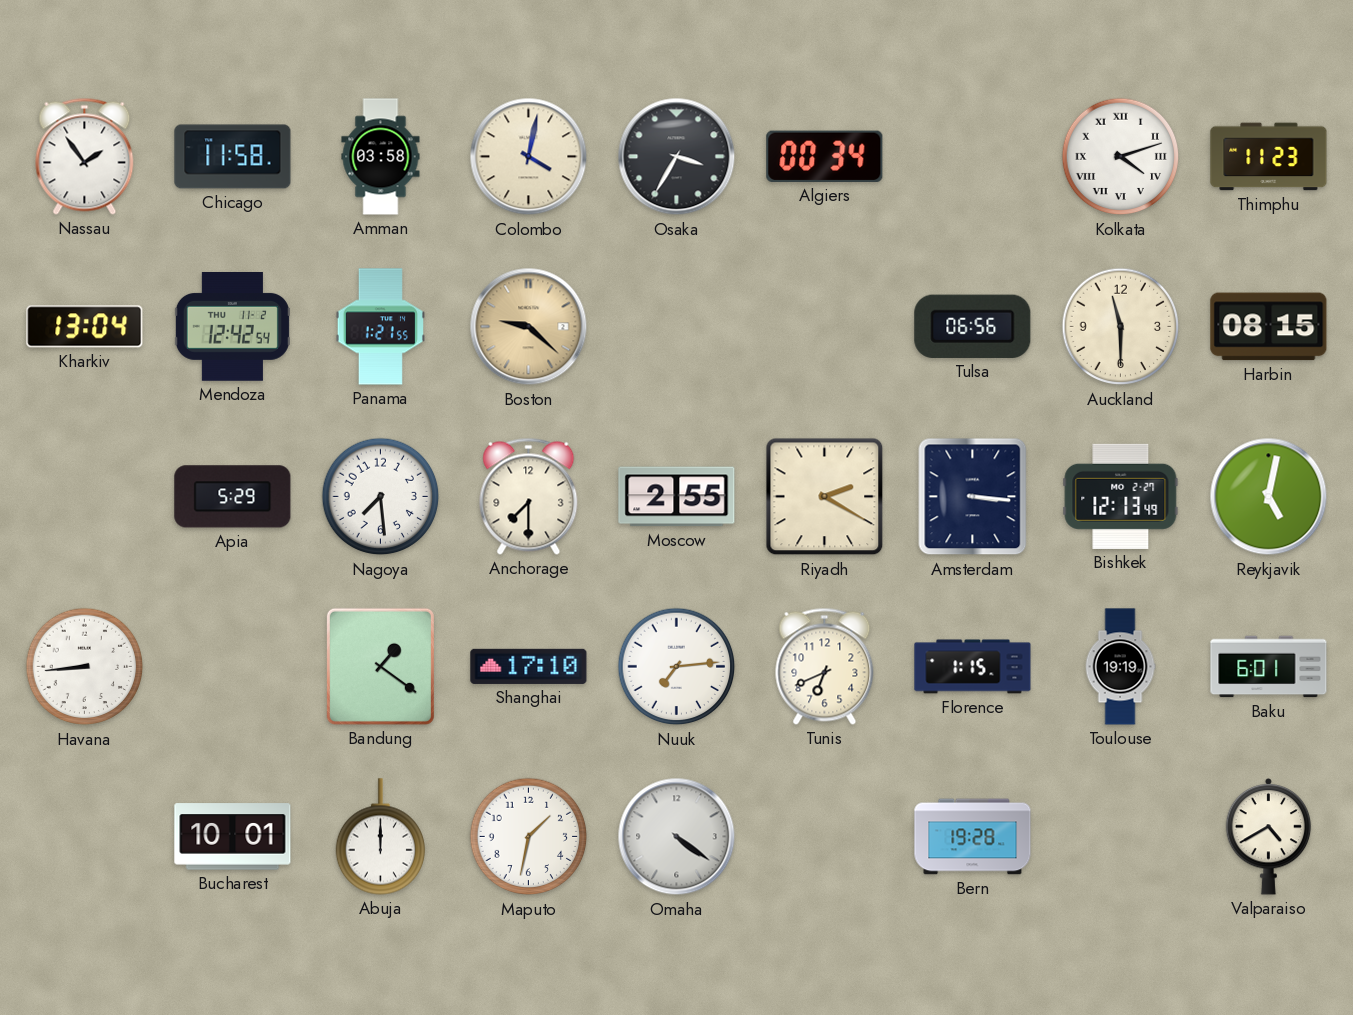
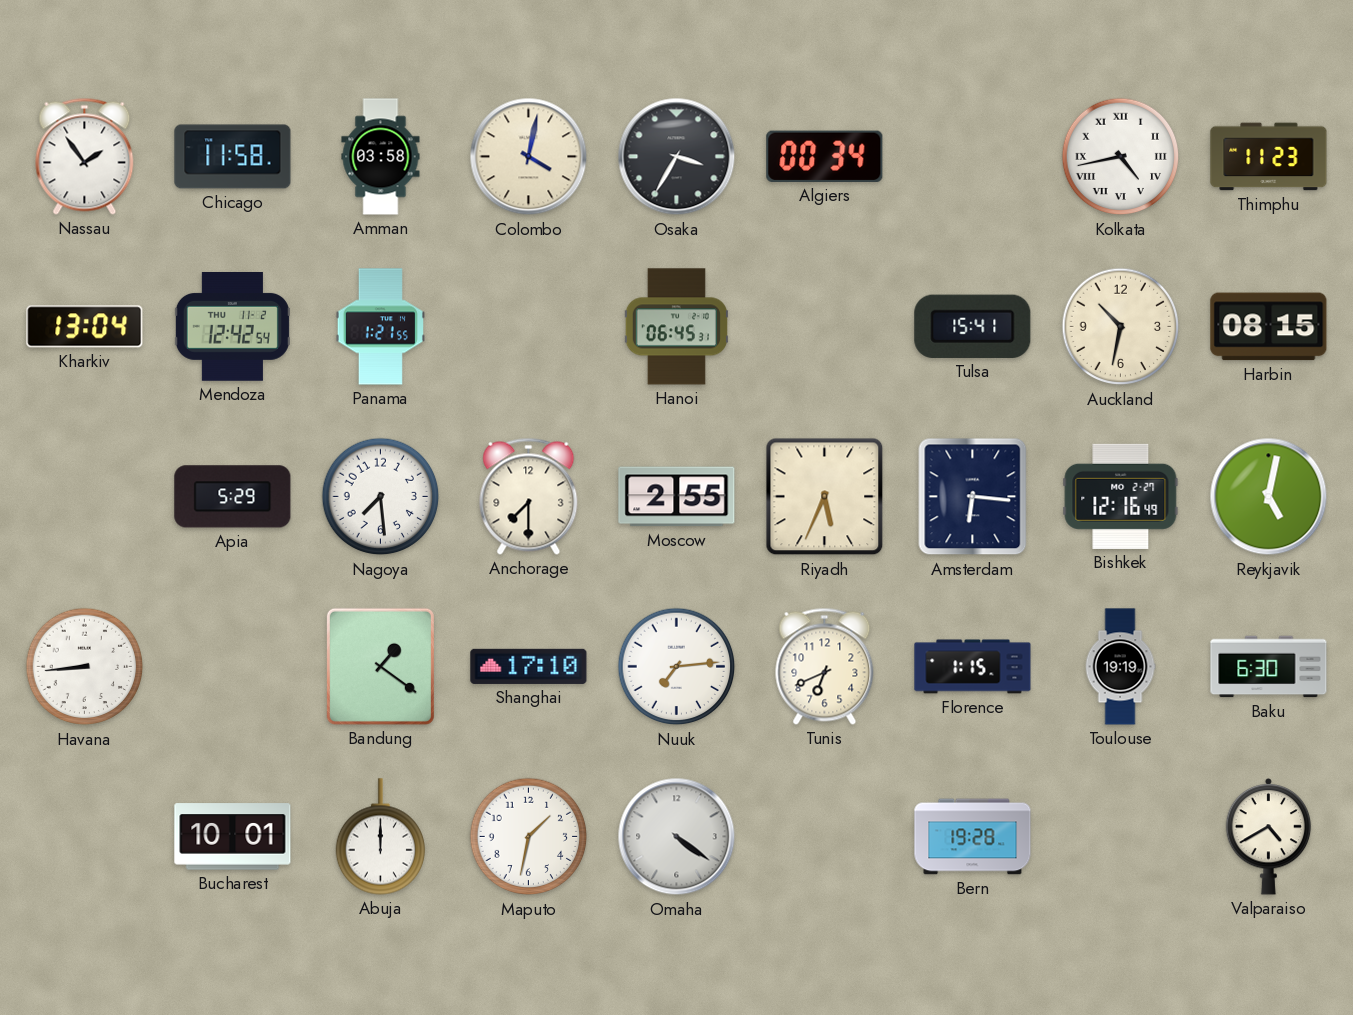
Kolkata: 4:12 -> 4:43 (1121, 157)
Boston: 9:22 -> none (529, 327)
Hanoi: none -> 06:45 (676, 327)
Tulsa: 06:56 -> 15:41 (973, 326)
Auckland: 11:30 -> 10:32 (1121, 327)
Riyadh: 2:20 -> 5:34 (825, 497)
Amsterdam: 3:16 -> 6:16 (973, 497)
Bishkek: 12:13 -> 12:16 (1121, 496)
Baku: 6:01 -> 6:30 (1269, 667)
